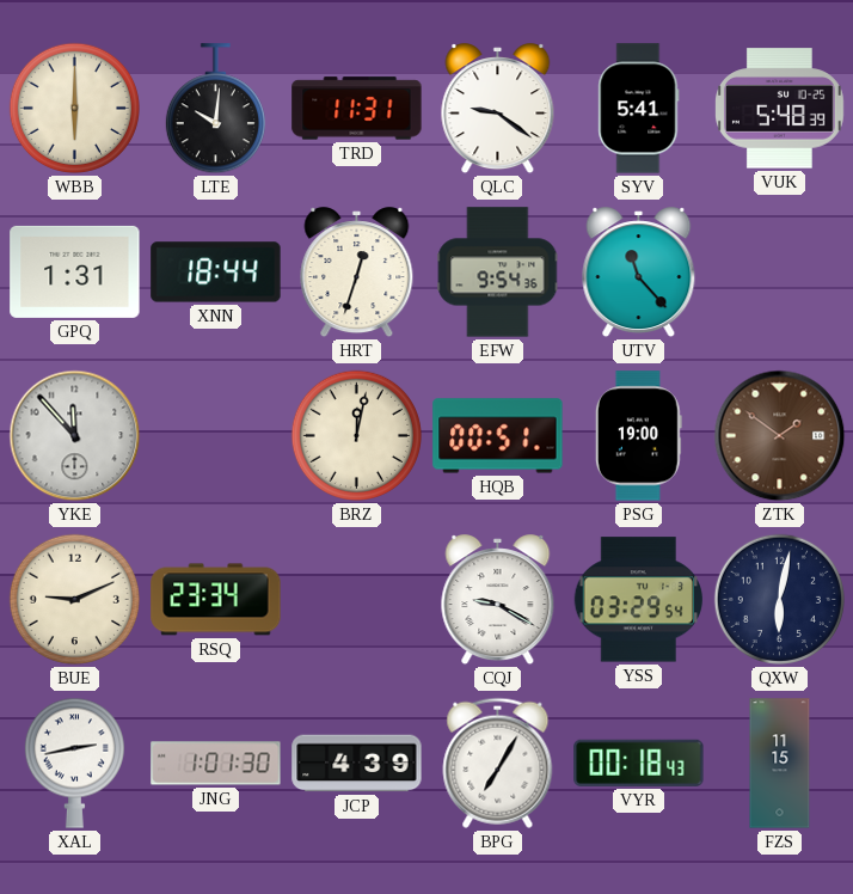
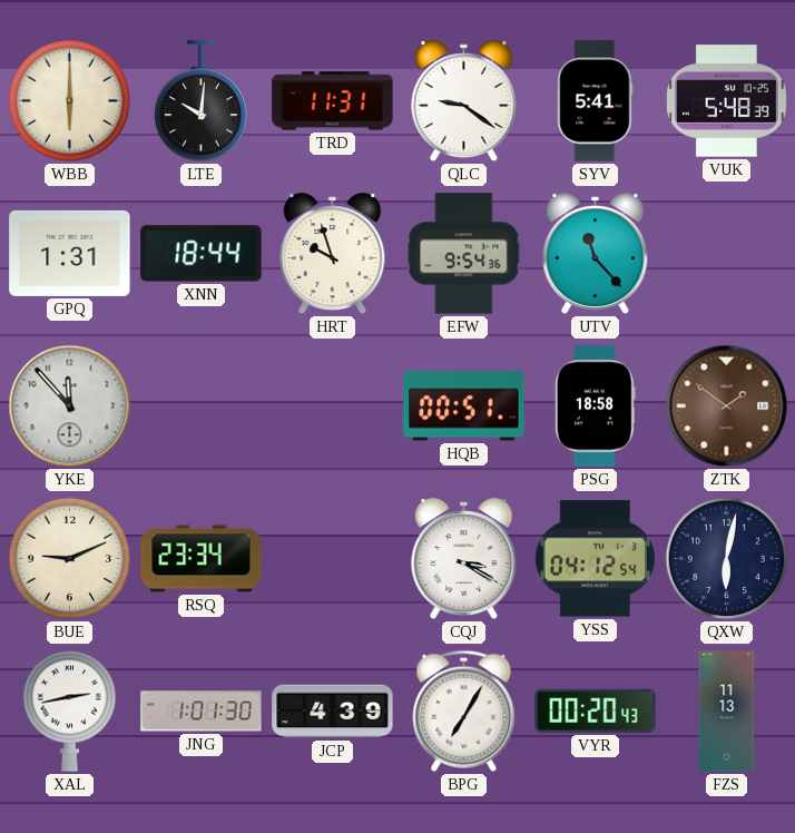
HRT: 12:33 -> 9:57 (333, 254)
BRZ: 12:02 -> none (356, 435)
PSG: 19:00 -> 18:58 (595, 406)
CQJ: 9:20 -> 3:20 (464, 559)
YSS: 03:29 -> 04:12 (595, 559)
VYR: 00:18 -> 00:20 (596, 710)
FZS: 11:15 -> 11:13 (727, 712)
